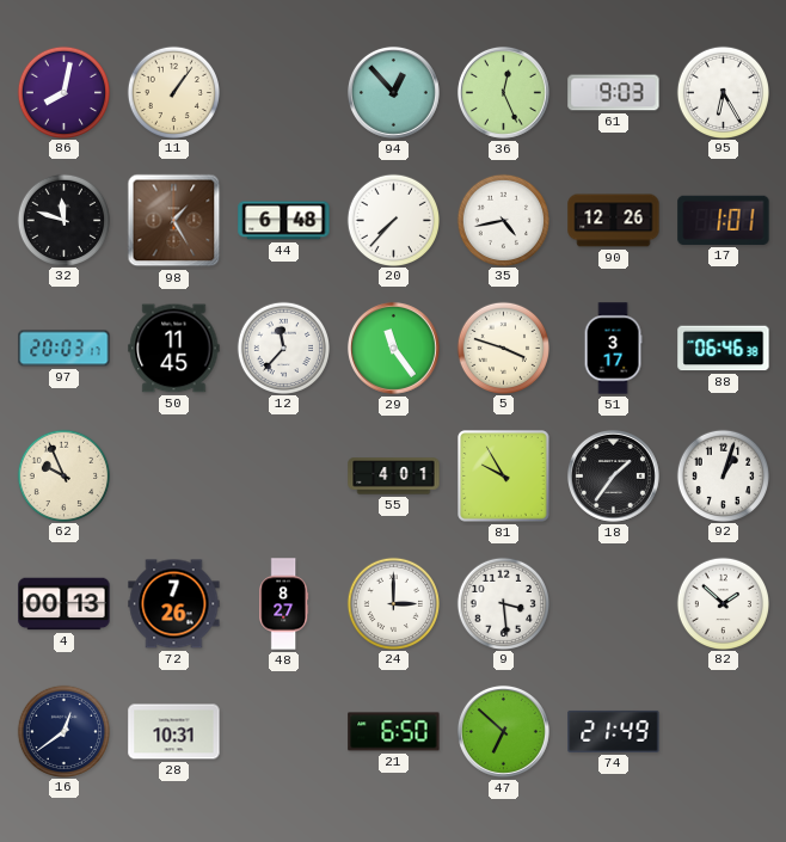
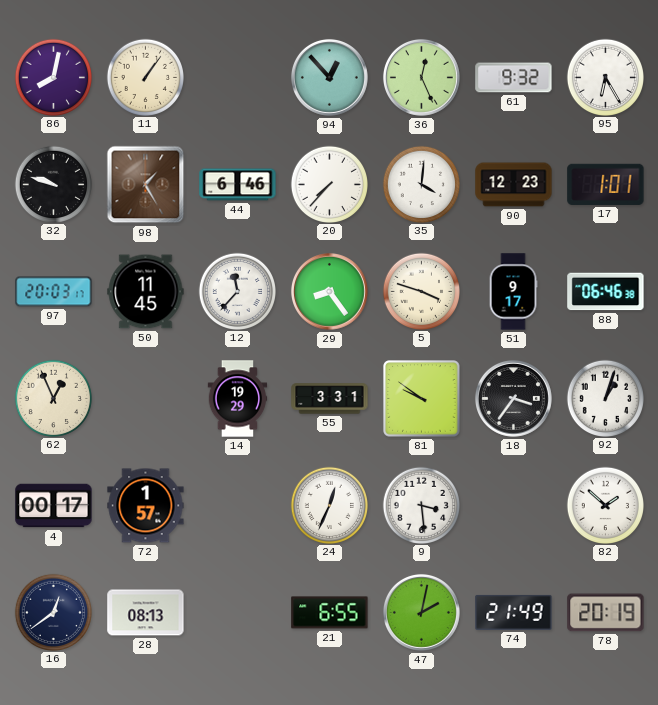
61: 9:03 -> 9:32 (514, 78)
32: 11:48 -> 9:48 (53, 184)
44: 6:48 -> 6:46 (238, 185)
35: 4:43 -> 4:01 (421, 184)
90: 12:26 -> 12:23 (514, 185)
29: 11:24 -> 8:24 (329, 291)
51: 3:17 -> 9:17 (513, 292)
62: 9:56 -> 12:56 (53, 398)
14: none -> 19:29 (238, 399)
55: 4:01 -> 3:31 (330, 399)
81: 9:55 -> 9:51 (422, 399)
18: 1:36 -> 3:36 (513, 398)
4: 00:13 -> 00:17 (54, 506)
72: 7:26 -> 1:57 (146, 506)
48: 8:27 -> none (284, 604)
24: 3:00 -> 12:34 (329, 505)
28: 10:31 -> 08:13 (146, 613)
21: 6:50 -> 6:55 (330, 613)
47: 6:52 -> 2:02 (421, 612)
78: none -> 20:19 (606, 613)
